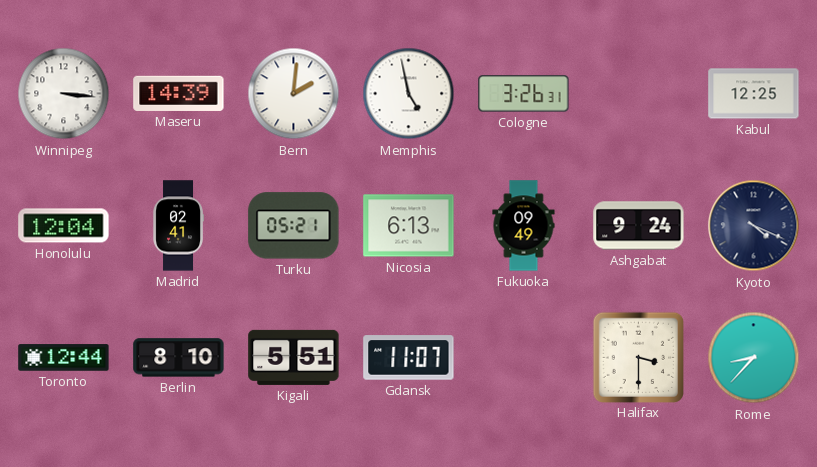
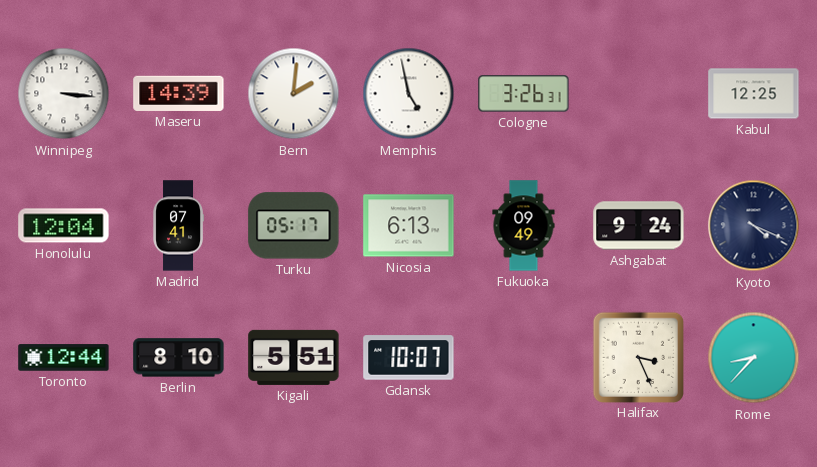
Madrid: 02:41 -> 07:41 (178, 226)
Turku: 05:21 -> 05:17 (294, 226)
Gdansk: 11:07 -> 10:07 (409, 358)
Halifax: 3:30 -> 3:26 (638, 357)
